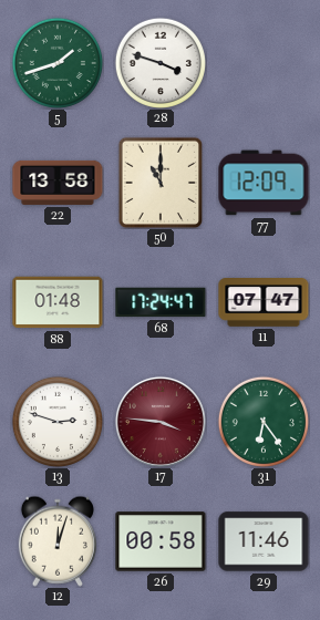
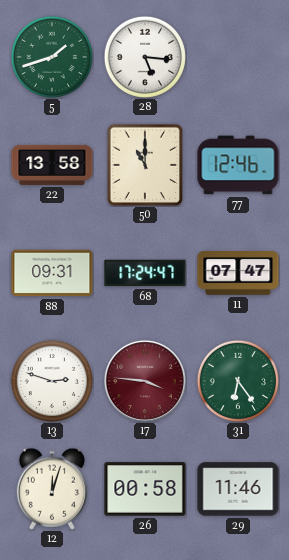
28: 3:48 -> 5:16 (144, 56)
77: 12:09 -> 12:46 (238, 165)
88: 01:48 -> 09:31 (52, 273)
